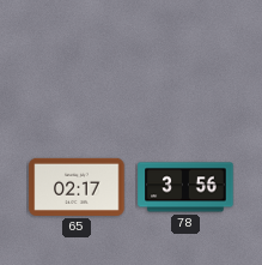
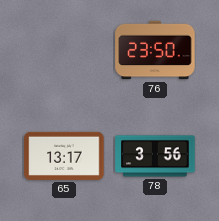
76: none -> 23:50 (155, 50)
65: 02:17 -> 13:17 (64, 156)
